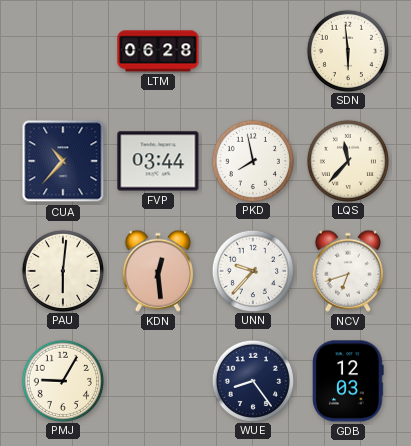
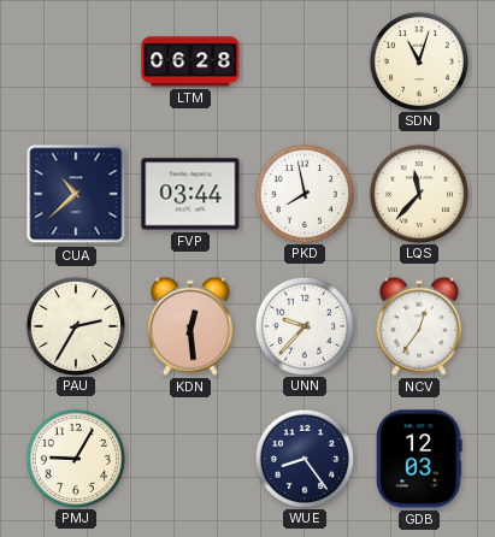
SDN: 5:59 -> 11:03 (418, 60)
CUA: 10:37 -> 10:38 (76, 194)
PAU: 6:01 -> 2:35 (75, 325)
NCV: 6:42 -> 12:36 (419, 326)
